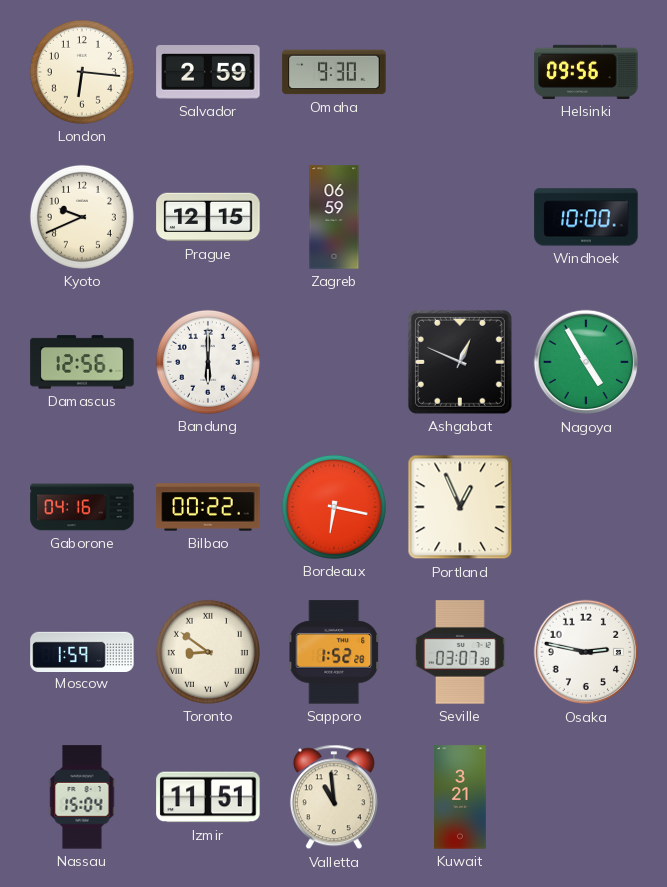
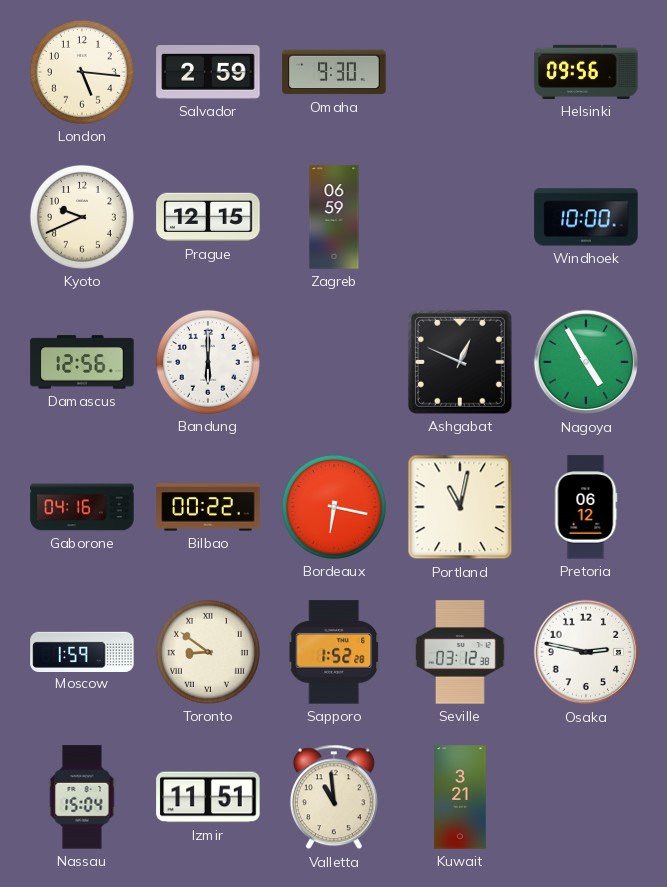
London: 6:16 -> 5:16 (82, 72)
Portland: 12:56 -> 11:02 (460, 507)
Pretoria: none -> 06:12 (586, 507)
Seville: 03:07 -> 03:12 (460, 652)
